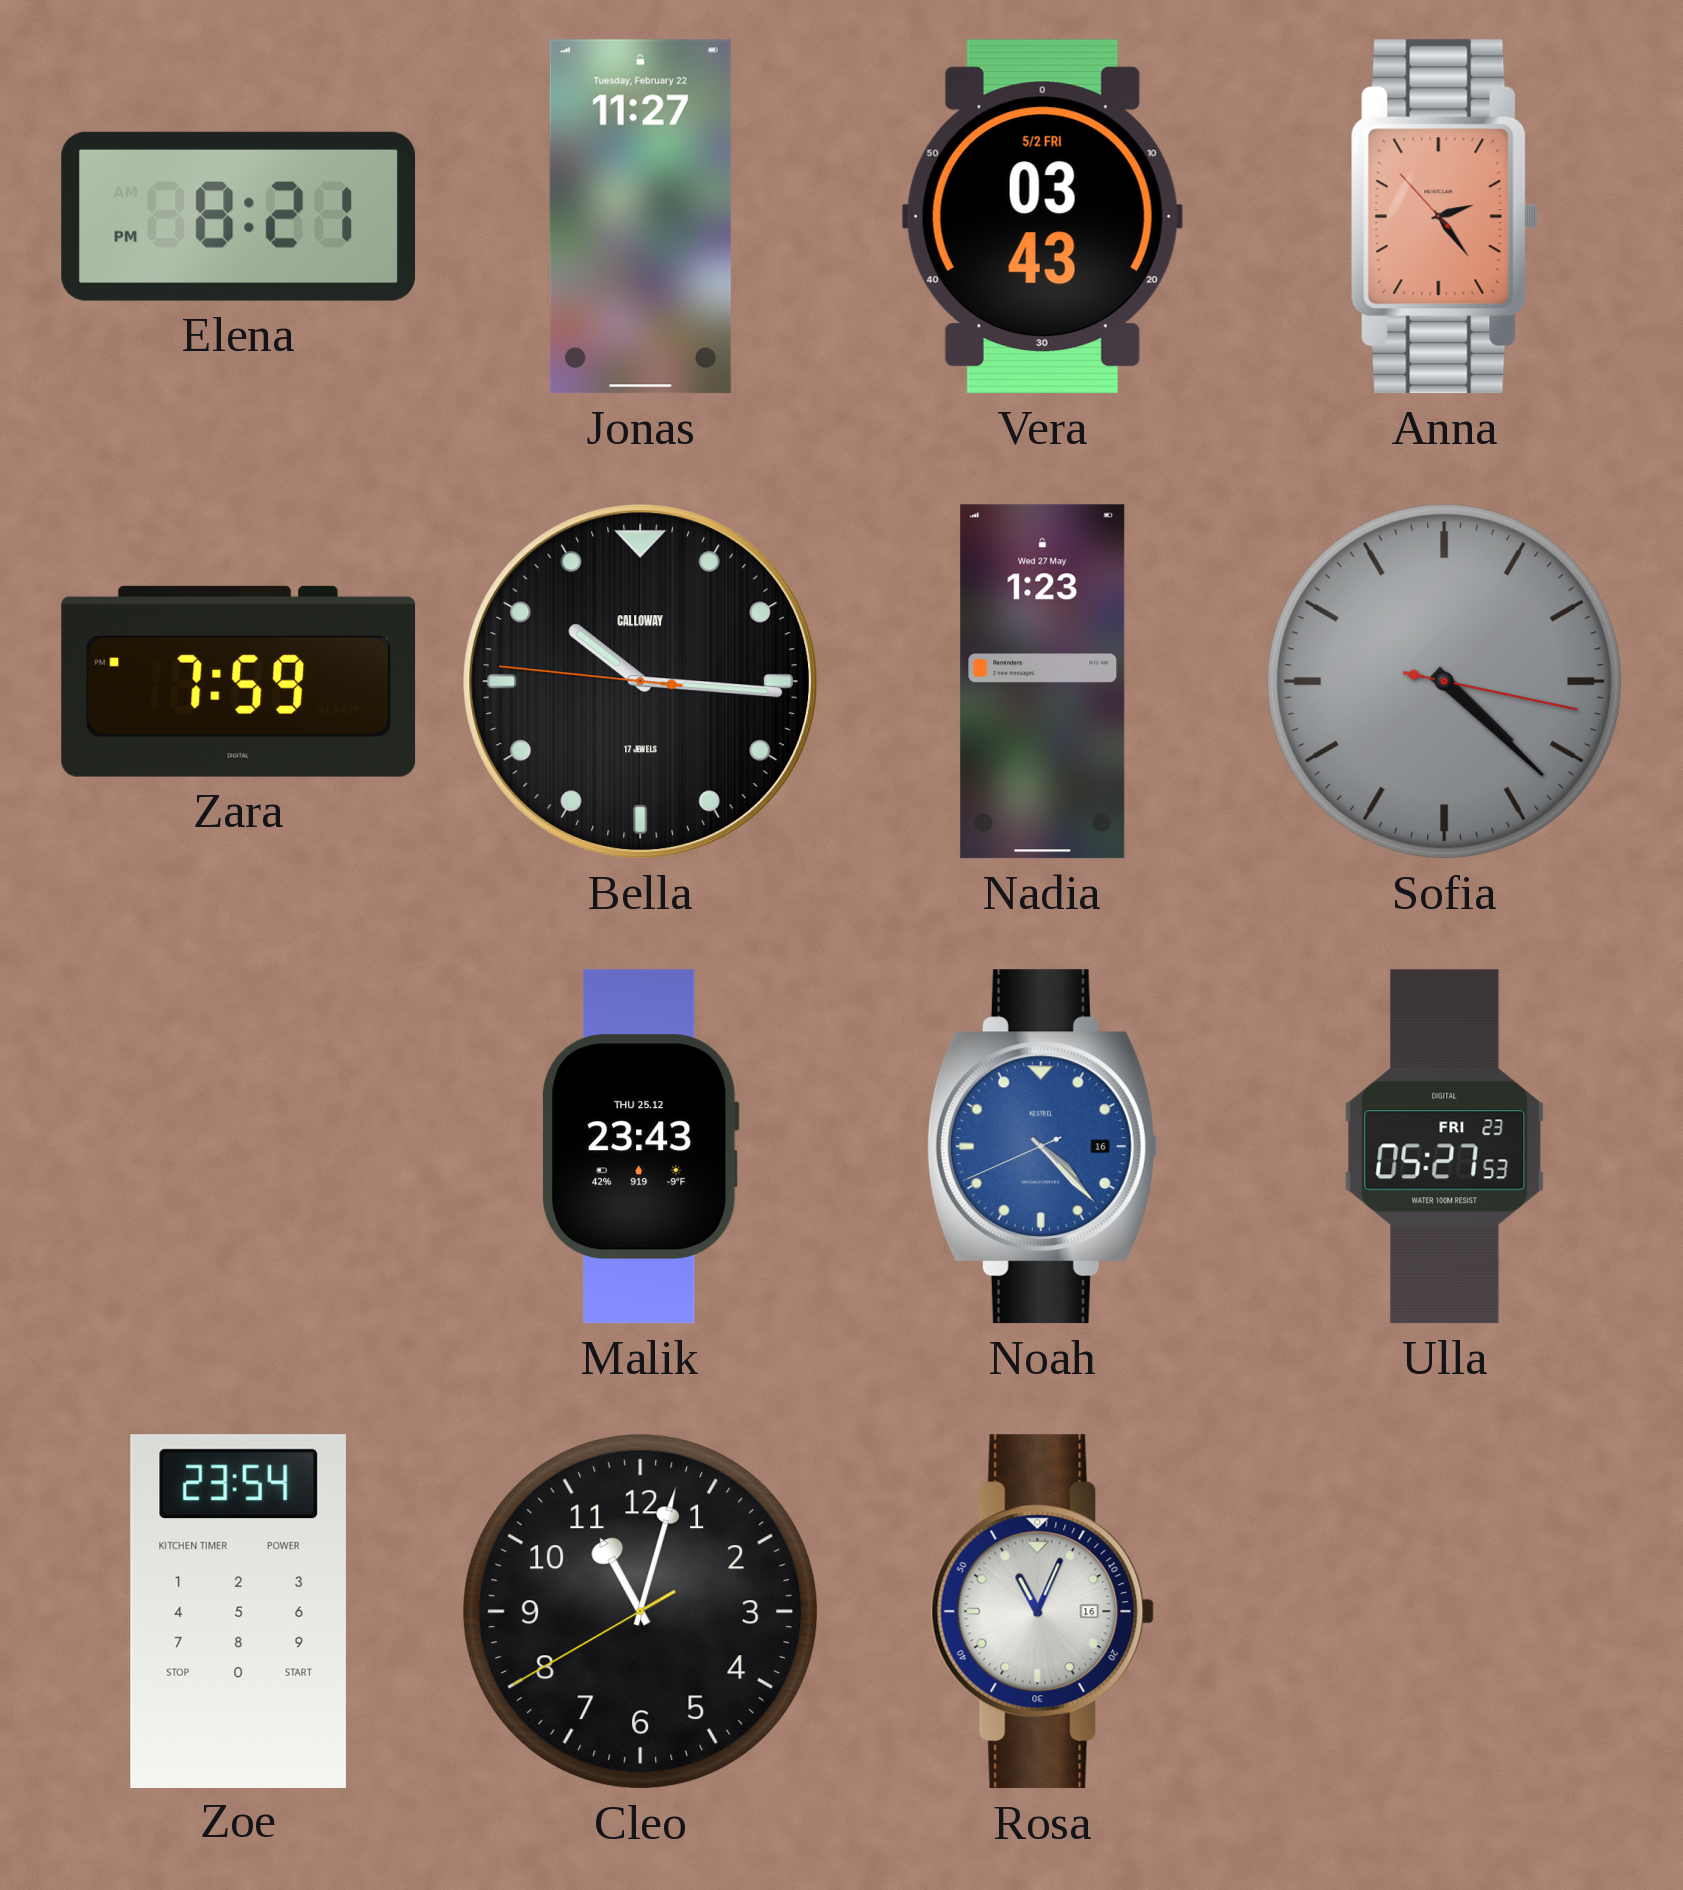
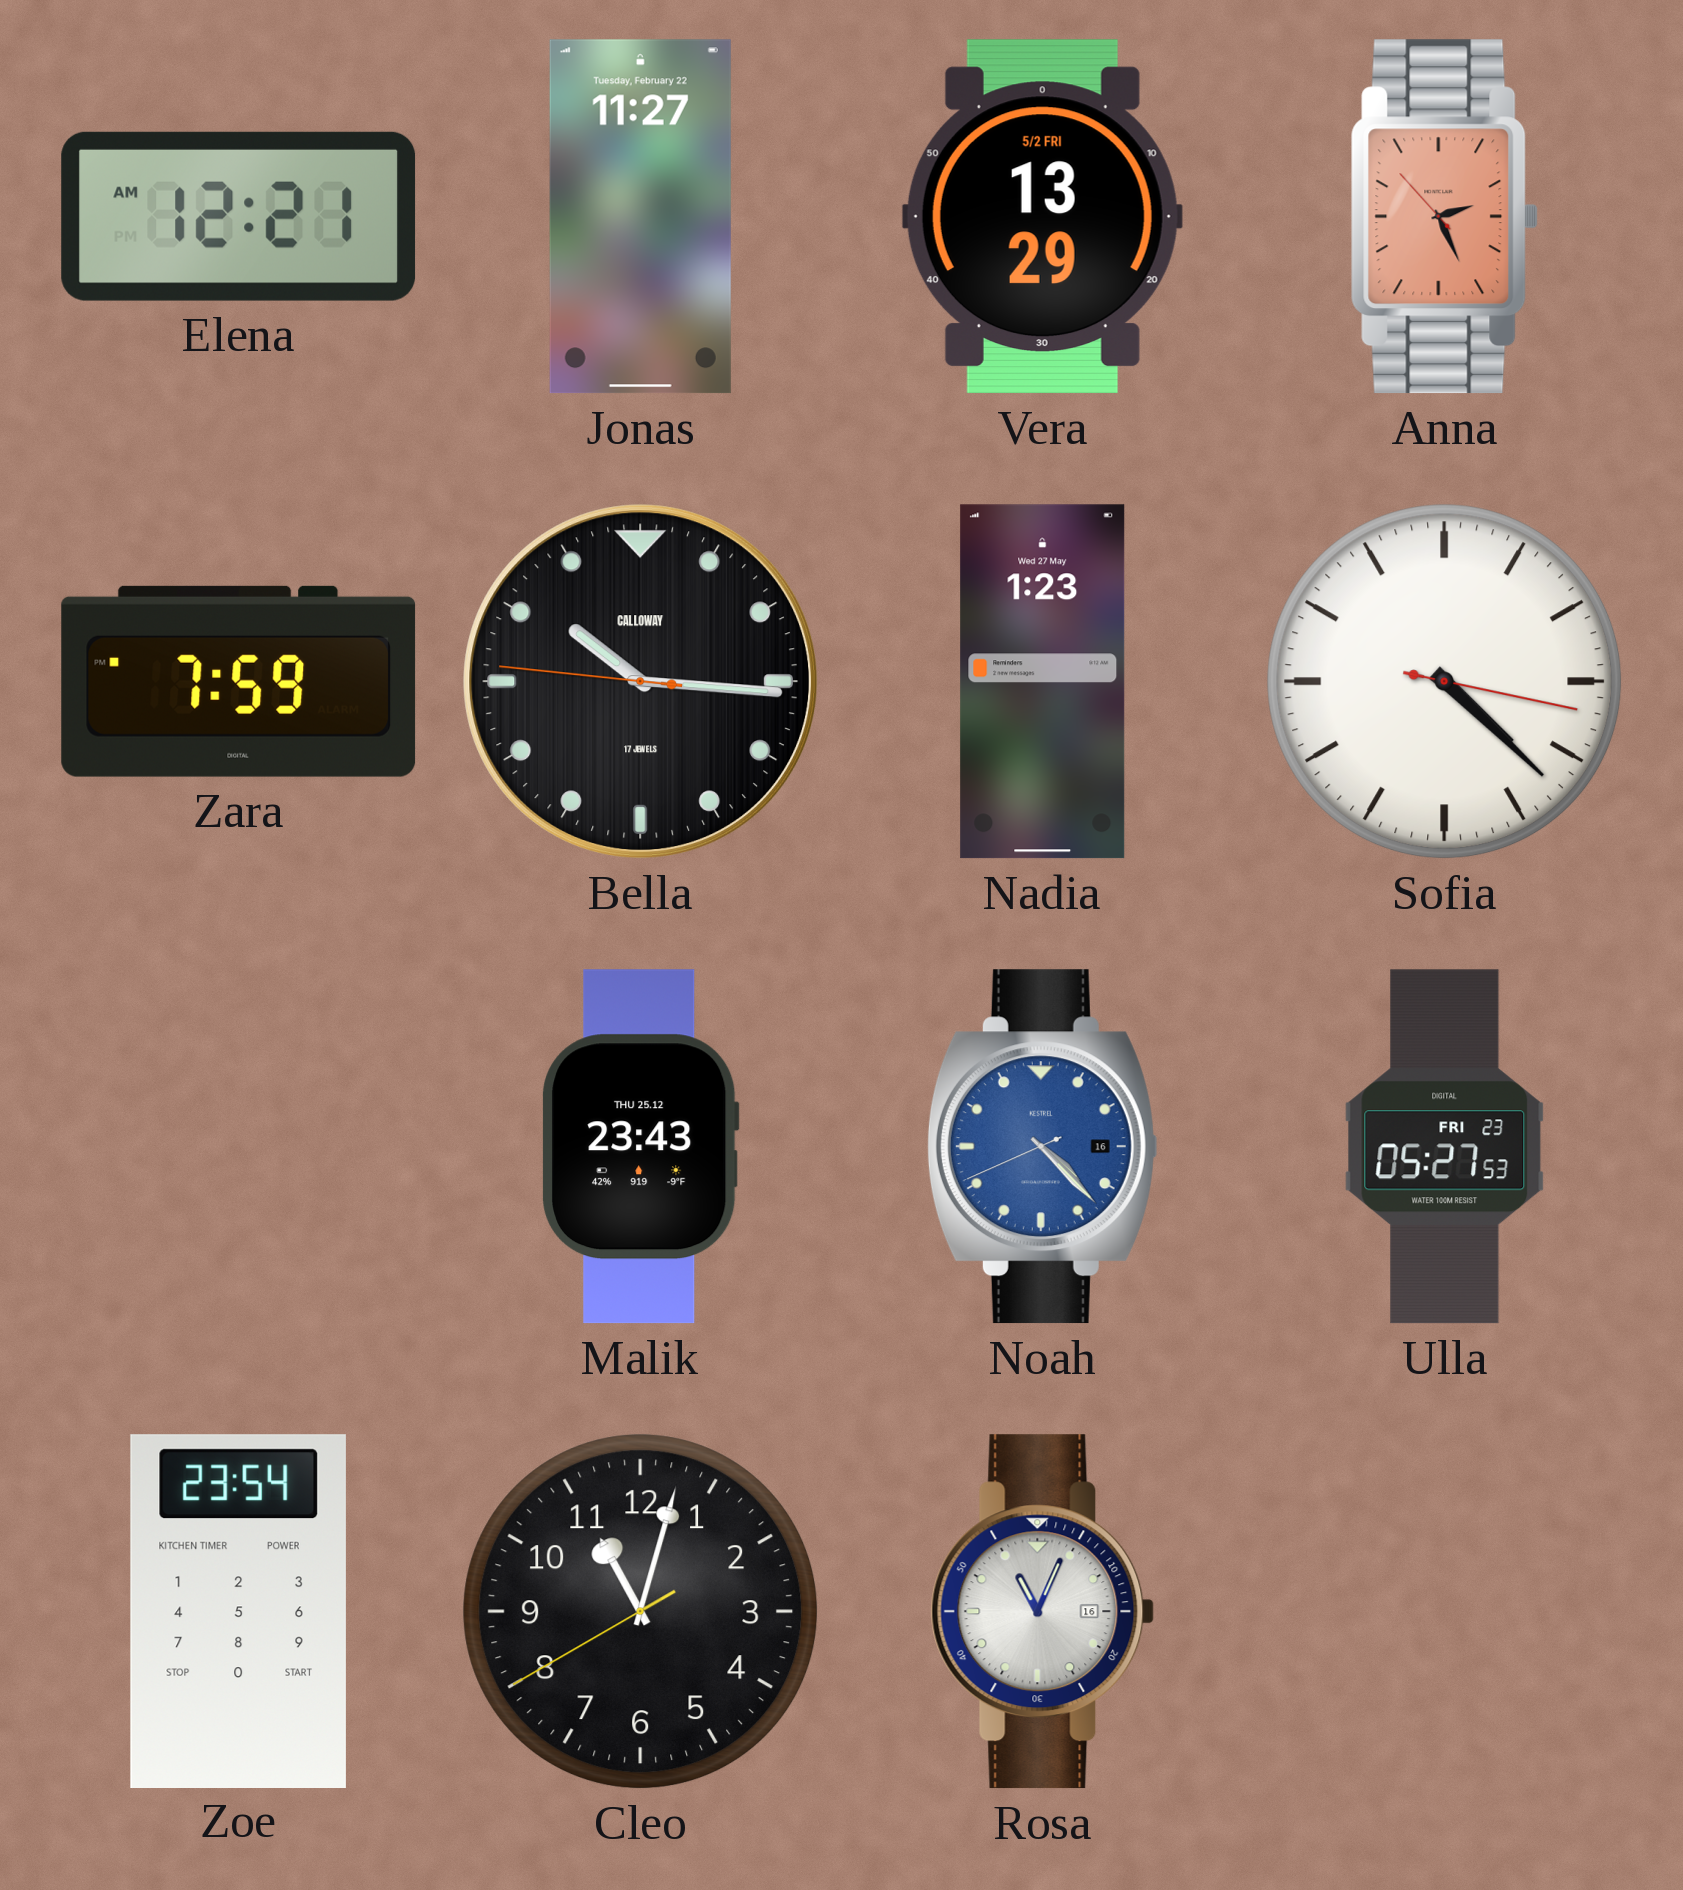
Elena: 8:21 -> 12:21 (239, 216)
Vera: 03:43 -> 13:29 (1042, 217)
Anna: 2:23 -> 2:25 (1444, 217)
Sofia dial: grey -> white (1445, 682)
